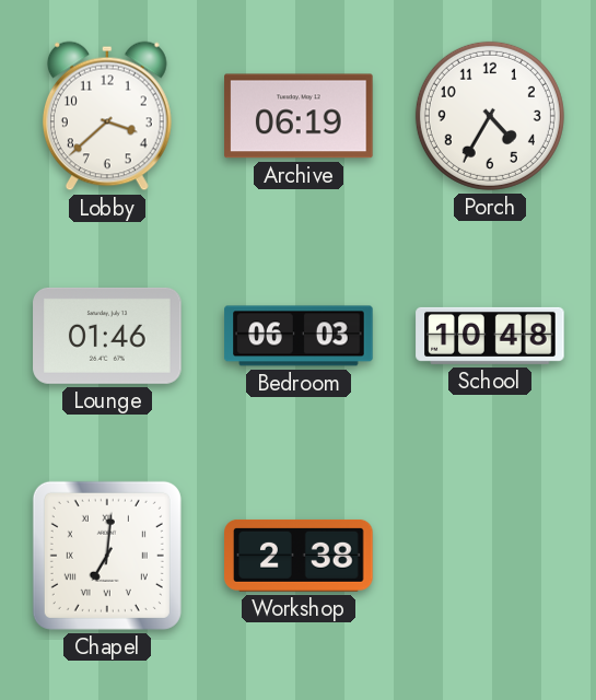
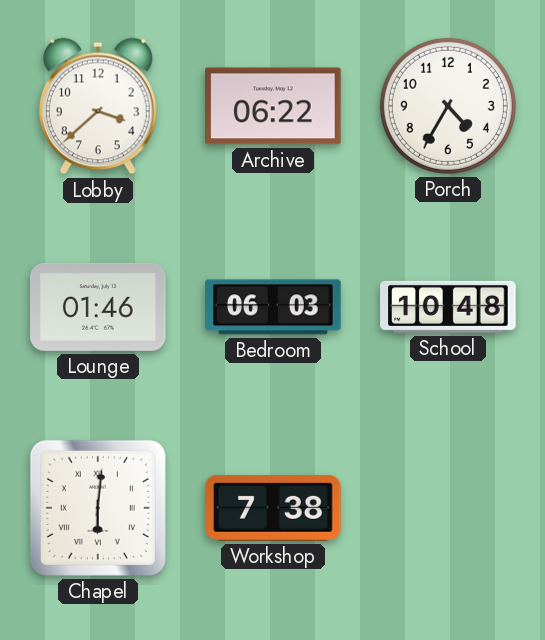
Archive: 06:19 -> 06:22 (273, 106)
Chapel: 7:01 -> 6:01 (98, 508)
Workshop: 2:38 -> 7:38 (273, 508)
